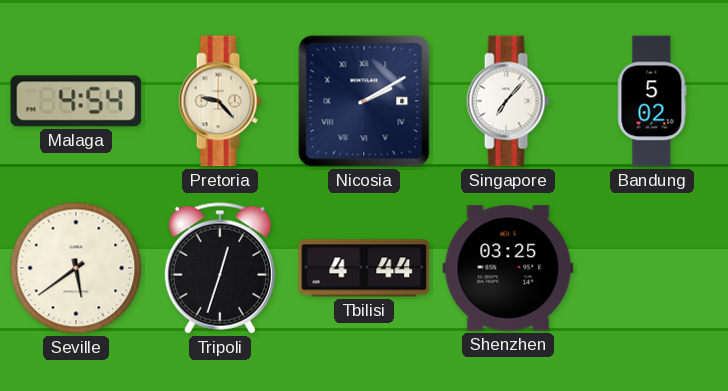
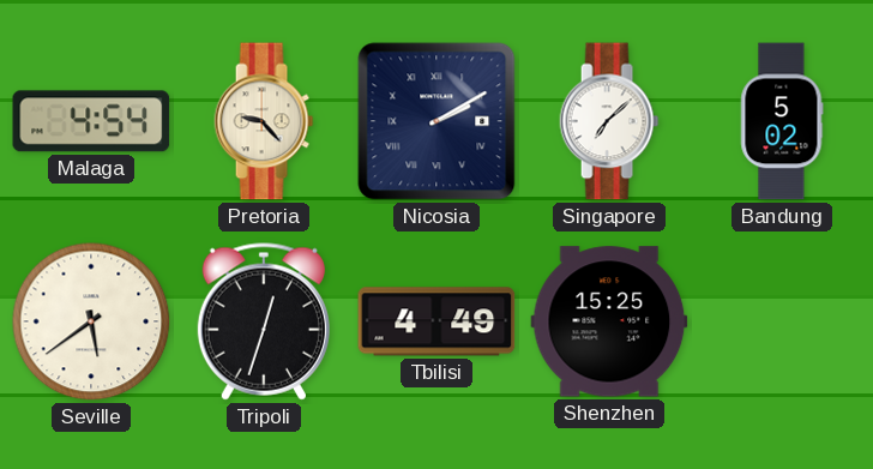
Singapore: 7:07 -> 7:08 (609, 121)
Tbilisi: 4:44 -> 4:49 (436, 321)
Shenzhen: 03:25 -> 15:25 (609, 321)
